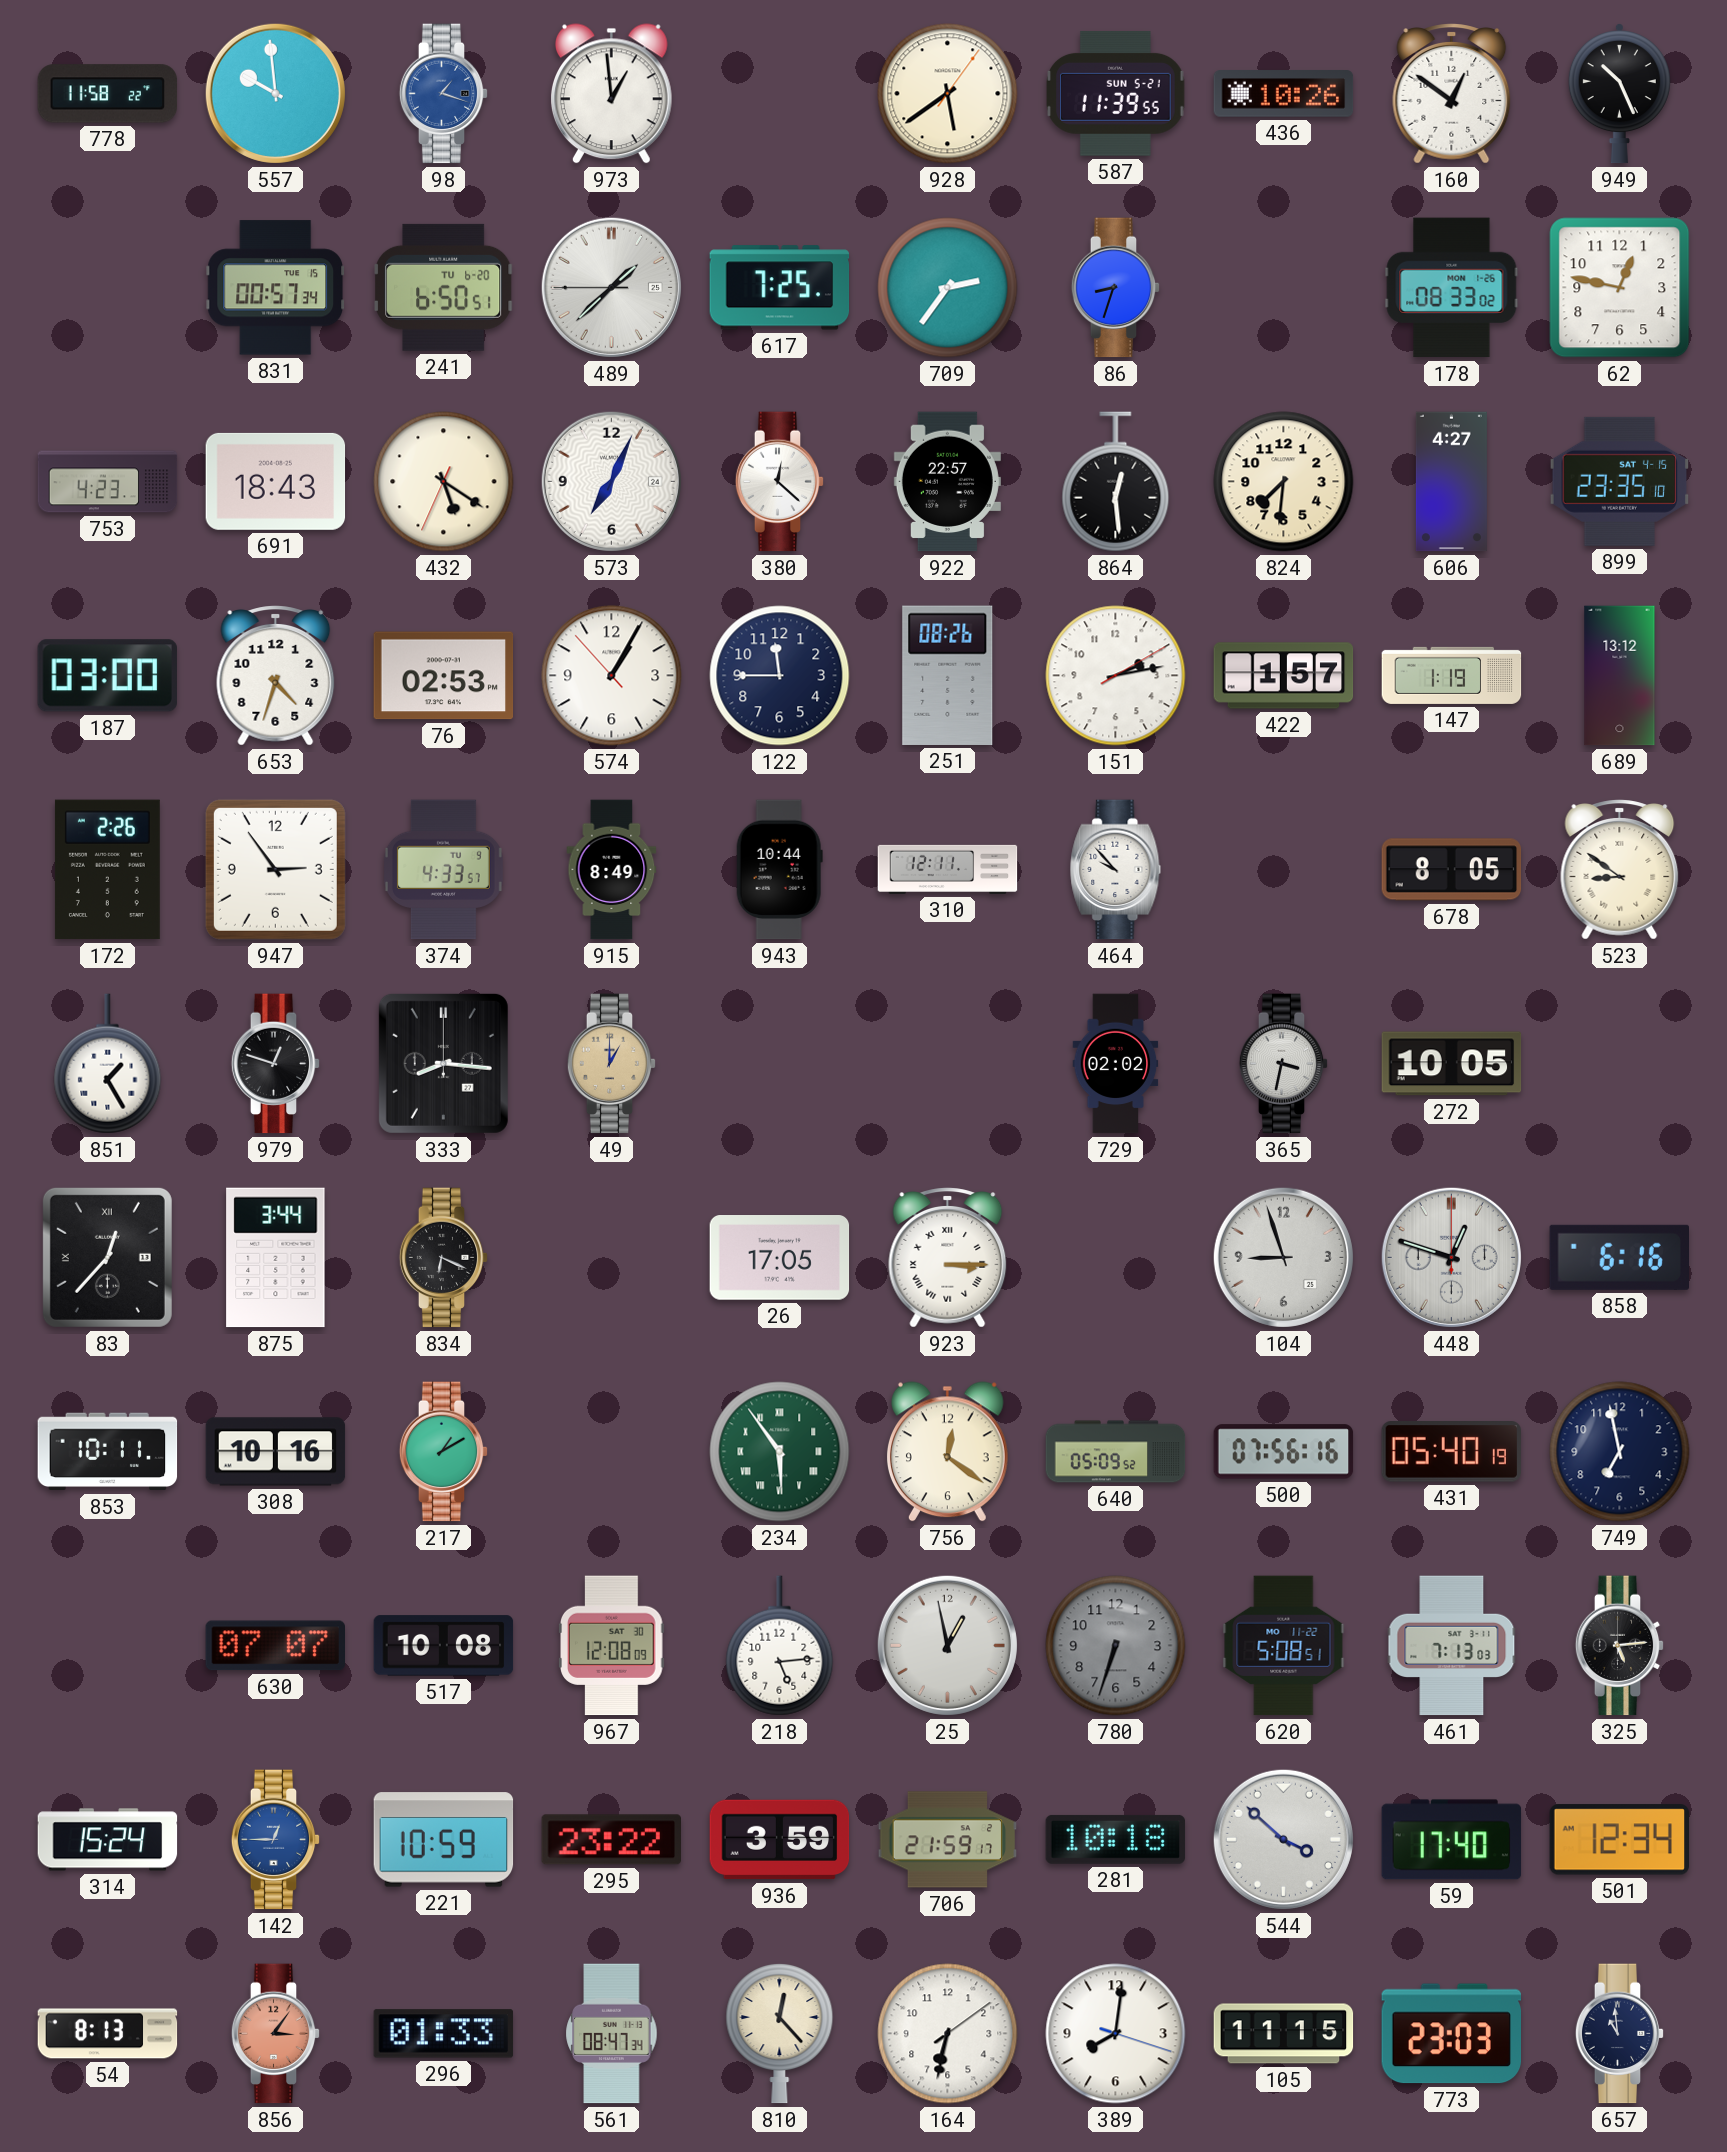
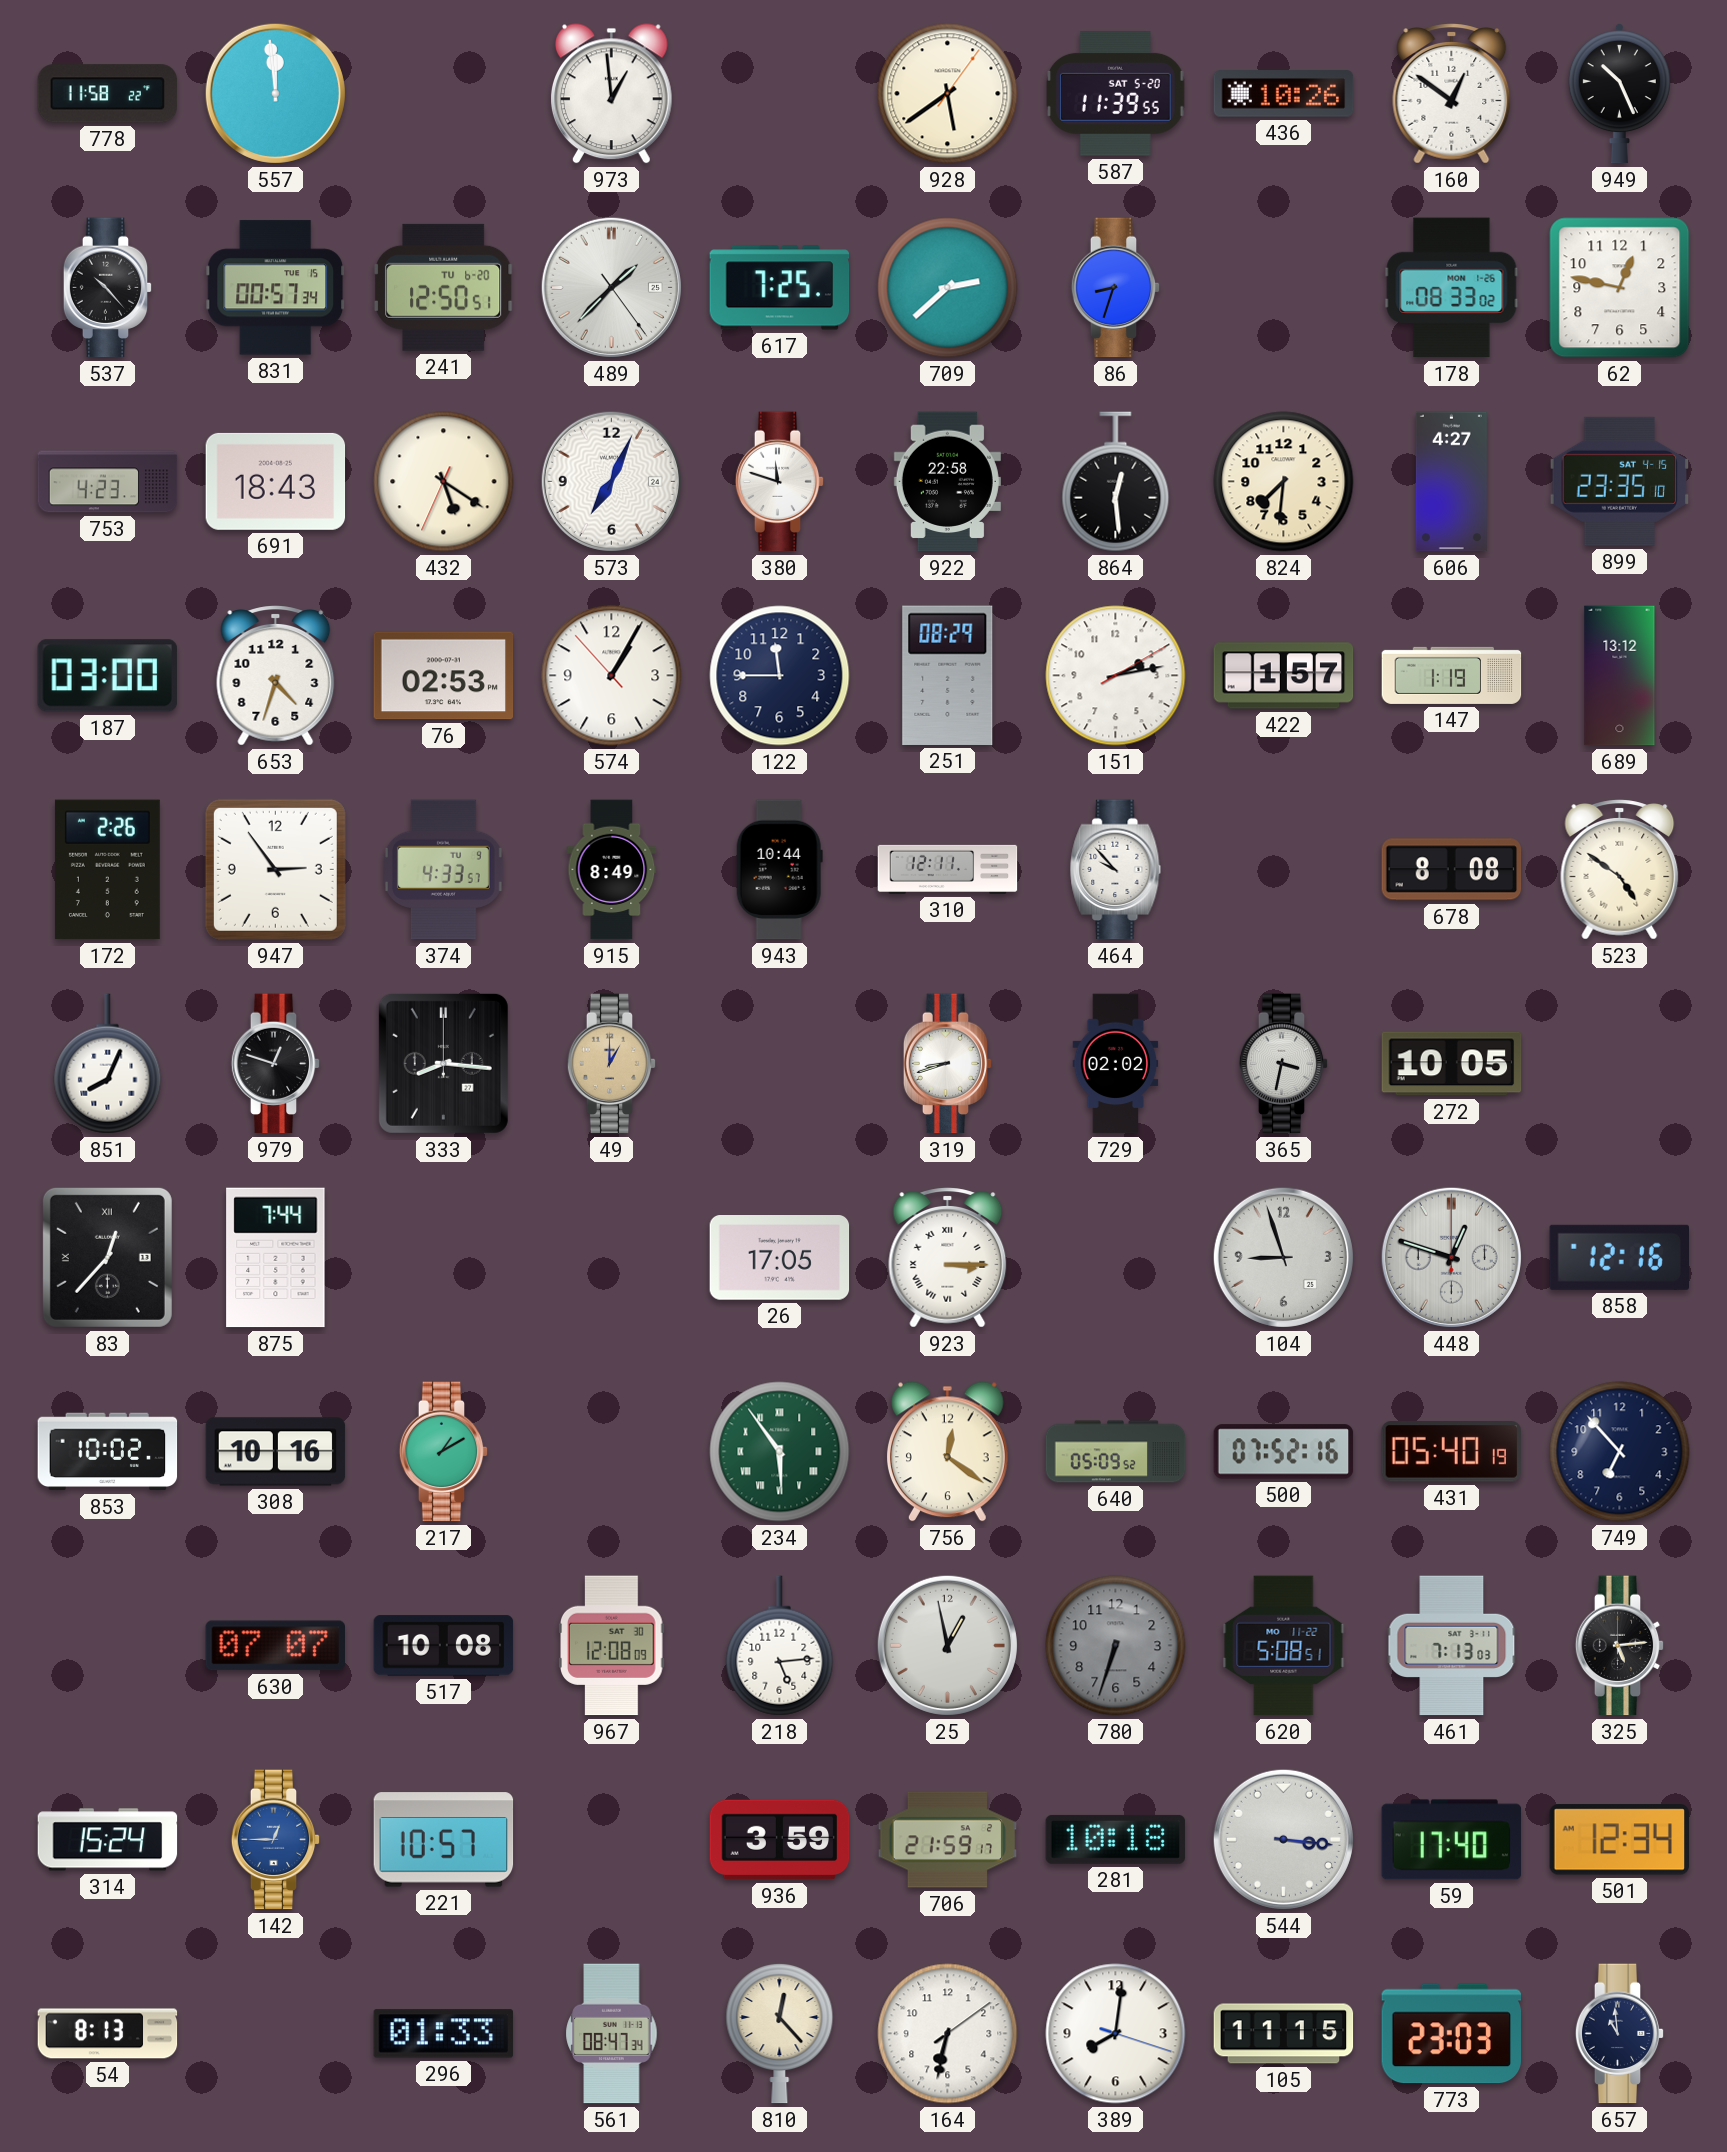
557: 9:59 -> 11:59 (275, 93)
98: 1:18 -> none (444, 94)
587 date: SUN 5-21 -> SAT 5-20 (1116, 93)
537: none -> 10:23 (108, 288)
241: 6:50 -> 12:50 (444, 287)
489: 1:37:45 -> 1:37:24 (611, 287)
709: 2:36 -> 2:38 (948, 288)
380: 12:22 -> 11:48 (780, 482)
922: 22:57 -> 22:58 (947, 482)
251: 08:26 -> 08:29 (948, 675)
678: 8:05 -> 8:08 (1452, 870)
523: 8:51 -> 4:51 (1620, 870)
851: 1:25 -> 8:04 (108, 1064)
319: none -> 8:42 (948, 1064)
875: 3:44 -> 7:44 (276, 1258)
834: 6:19 -> none (444, 1258)
858: 6:16 -> 12:16 (1619, 1257)
853: 10:11 -> 10:02 (108, 1452)
500: 07:56 -> 07:52 (1284, 1452)
749: 6:58 -> 6:53 (1620, 1452)
221: 10:59 -> 10:57 (444, 1840)
295: 23:22 -> none (611, 1840)
544: 3:52 -> 3:16 (1283, 1839)
856: 3:06 -> none (276, 2034)
